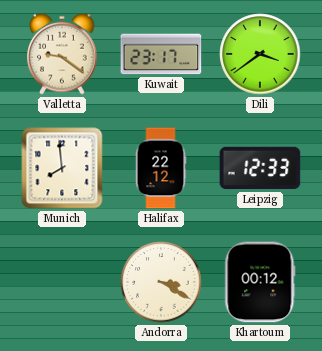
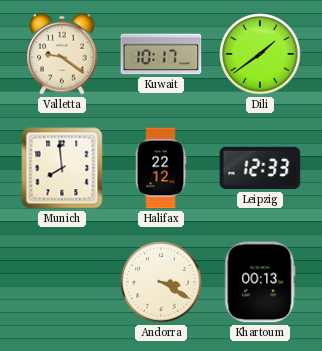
Kuwait: 23:17 -> 10:17 (161, 54)
Dili: 3:39 -> 1:39 (260, 54)
Khartoum: 00:12 -> 00:13 (260, 282)
